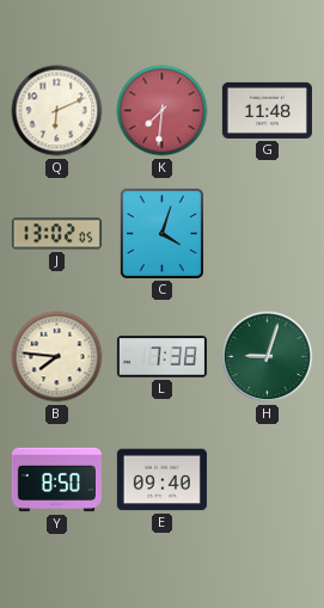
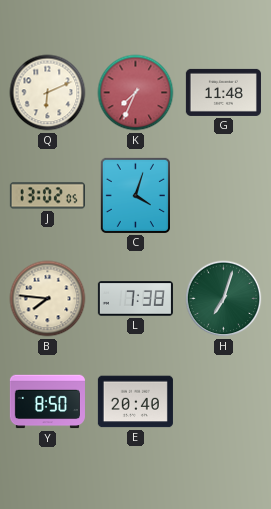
K: 7:31 -> 7:34 (136, 93)
H: 9:03 -> 7:03 (224, 299)
E: 09:40 -> 20:40 (135, 402)
